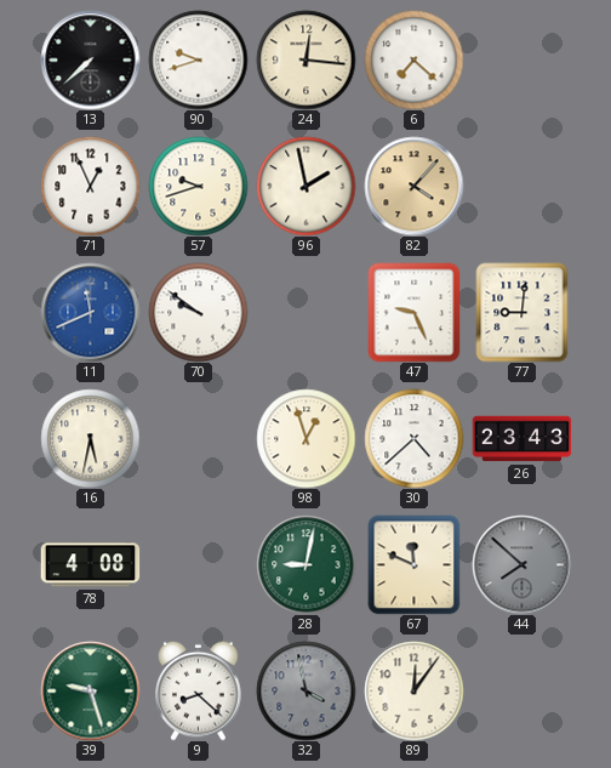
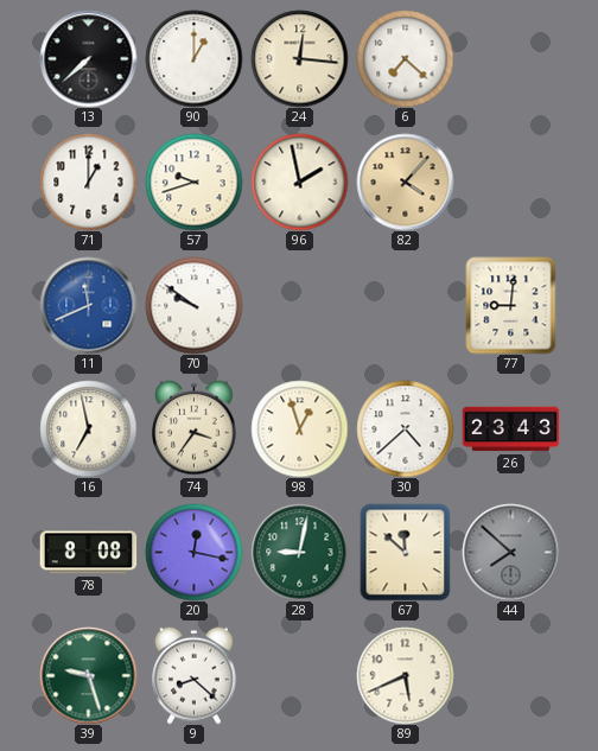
90: 9:42 -> 1:00 (193, 58)
71: 12:56 -> 1:00 (88, 182)
47: 9:26 -> none (415, 312)
16: 5:32 -> 6:58 (88, 428)
74: none -> 3:36 (195, 428)
78: 4:08 -> 8:08 (88, 553)
20: none -> 12:17 (193, 552)
67: 11:49 -> 11:52 (406, 552)
32: 3:58 -> none (305, 690)
89: 12:06 -> 5:41 (405, 675)
